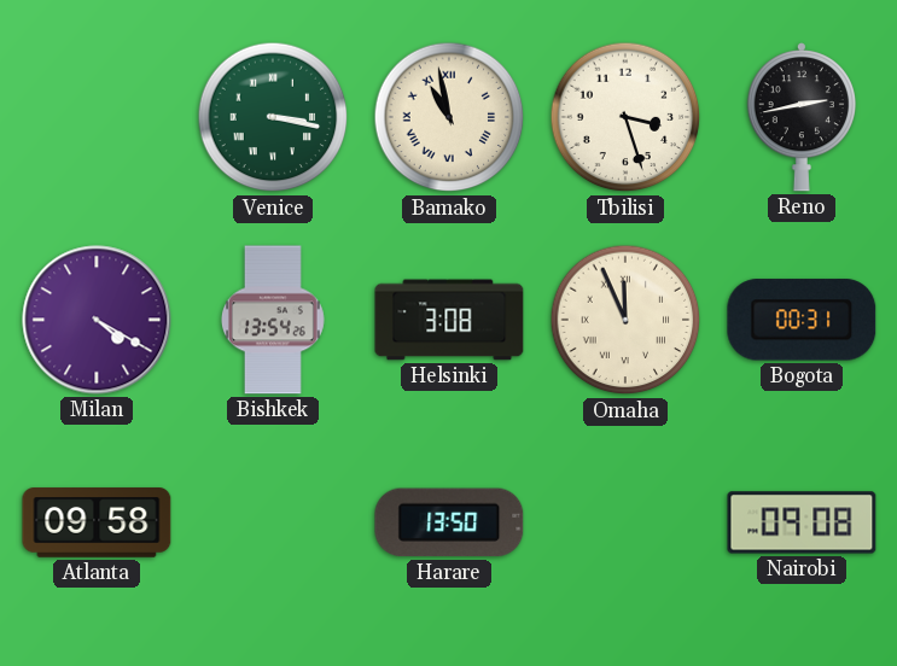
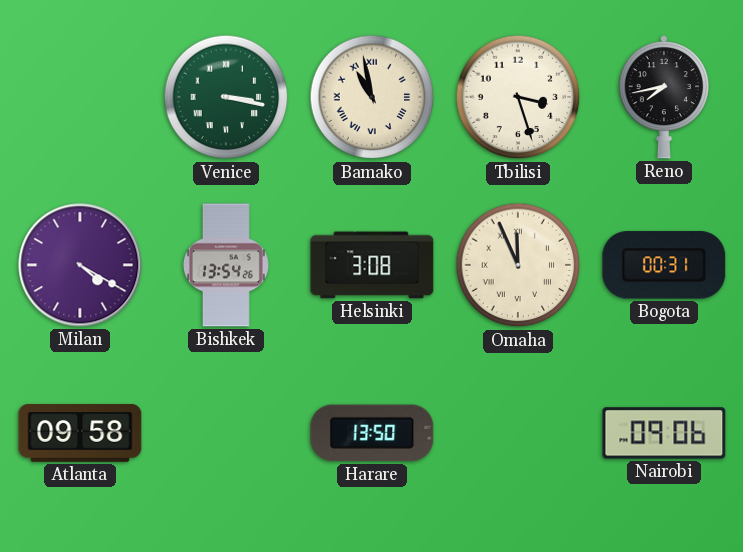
Reno: 2:43 -> 7:43 (664, 97)
Nairobi: 09:08 -> 09:06 (664, 433)
